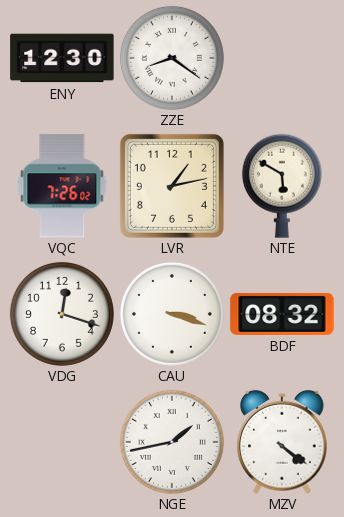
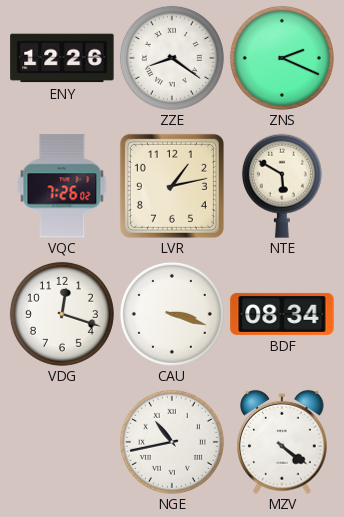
ENY: 12:30 -> 12:26 (62, 58)
ZNS: none -> 2:19 (282, 58)
BDF: 08:32 -> 08:34 (282, 314)
NGE: 1:43 -> 10:43 (172, 442)
